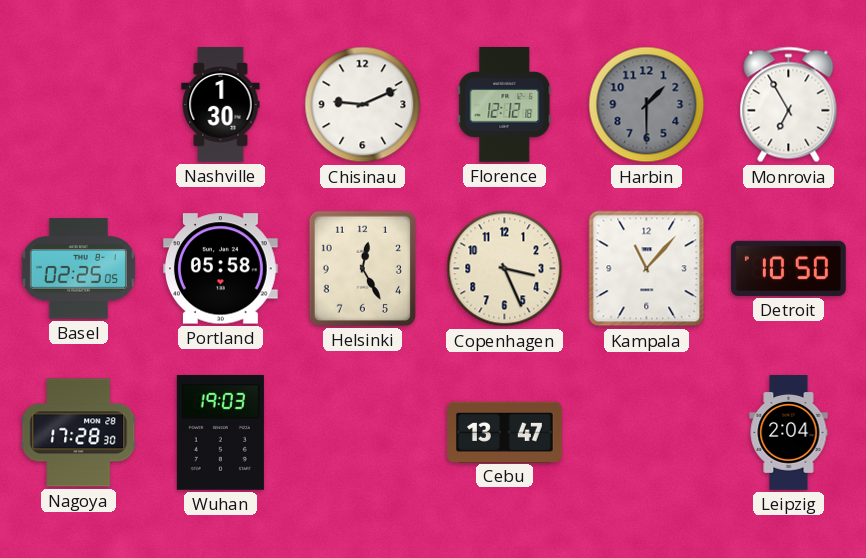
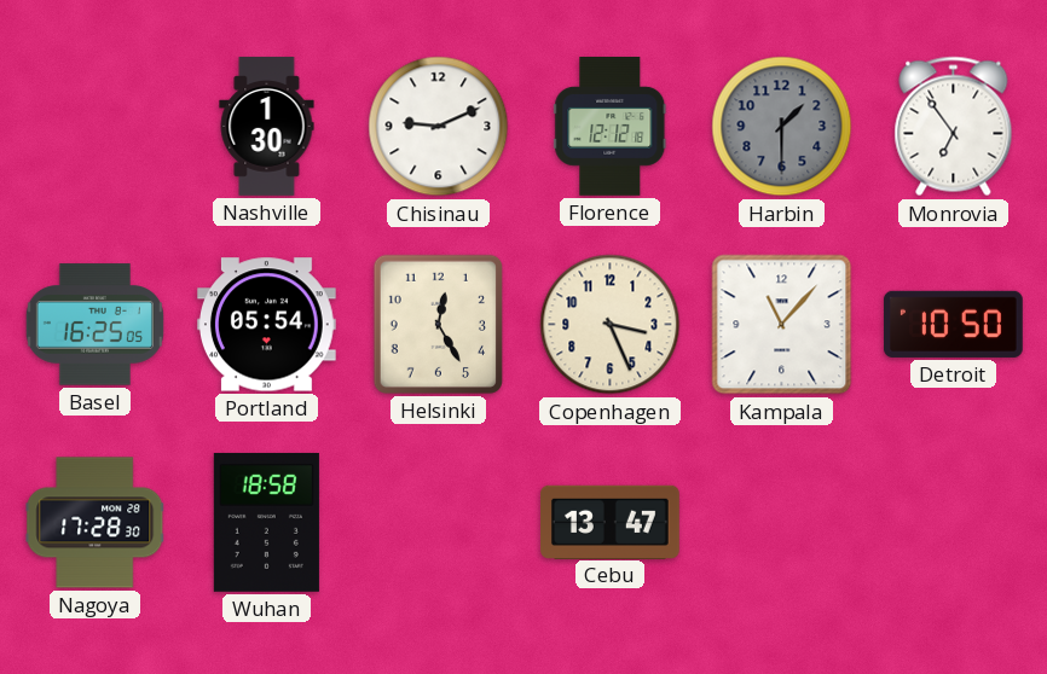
Monrovia: 6:55 -> 6:54 (954, 127)
Basel: 02:25 -> 16:25 (94, 325)
Portland: 05:58 -> 05:54 (266, 325)
Wuhan: 19:03 -> 18:58 (266, 522)
Leipzig: 2:04 -> none (789, 433)
